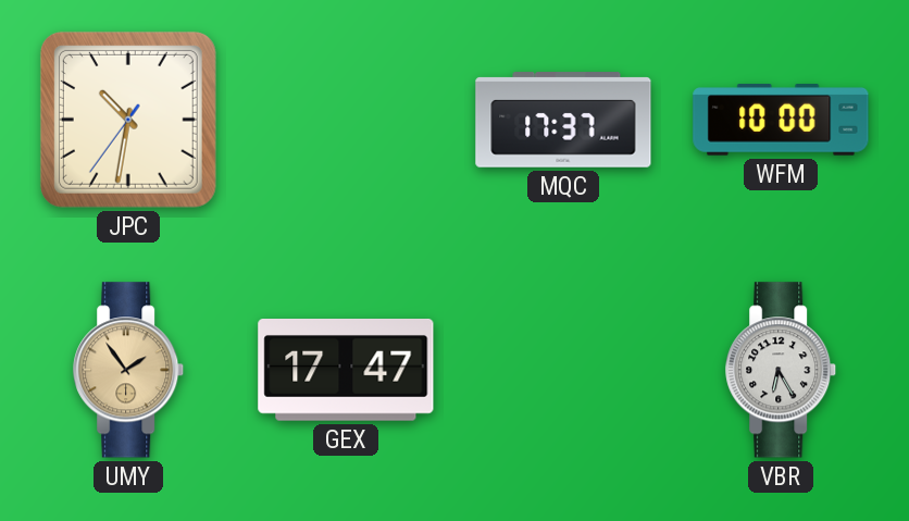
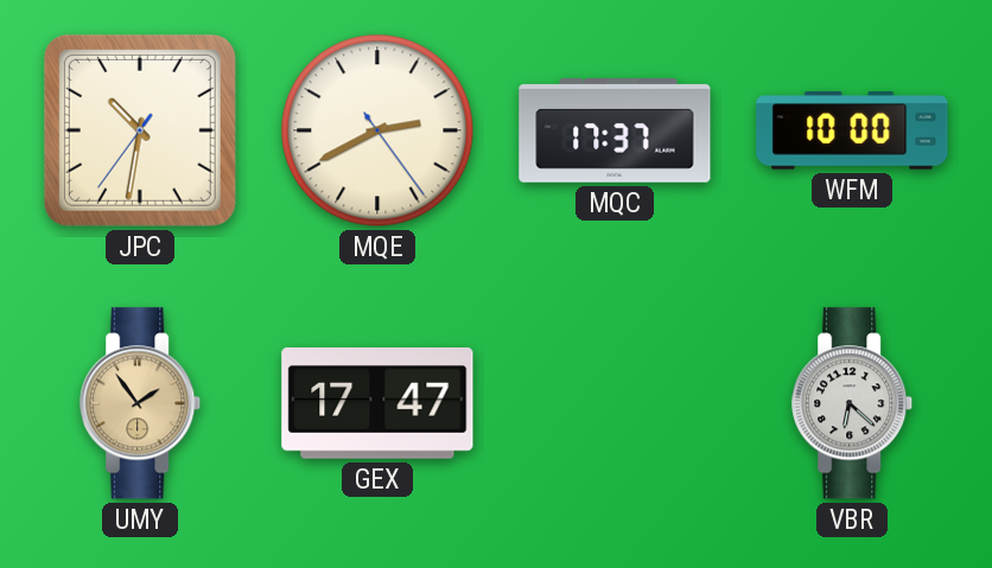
MQE: none -> 2:40 (377, 130)
VBR: 6:25 -> 6:22 (853, 403)
